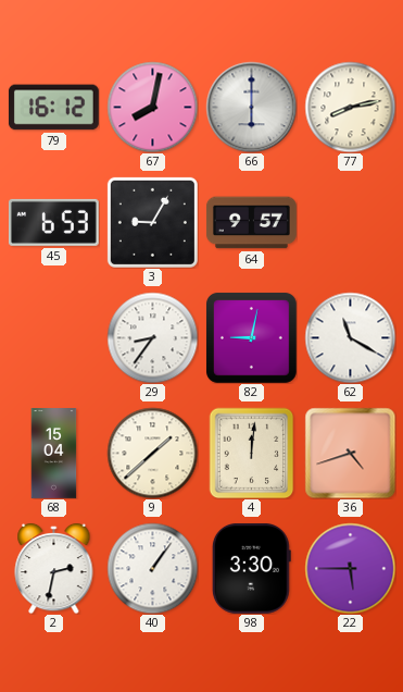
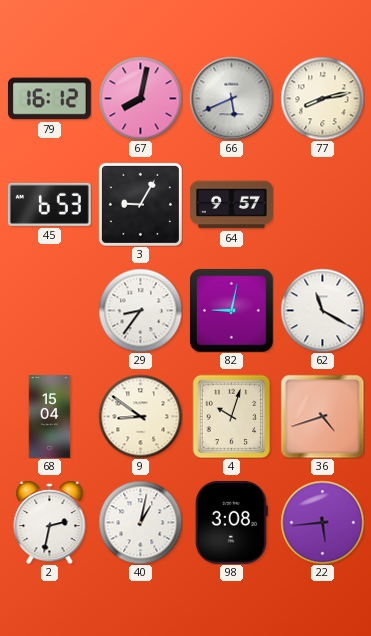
66: 6:00 -> 5:41 (231, 98)
9: 1:38 -> 8:51 (140, 416)
4: 12:01 -> 10:03 (232, 416)
40: 1:06 -> 1:02 (140, 522)
98: 3:30 -> 3:08 (231, 522)
22: 5:45 -> 5:44 (322, 522)
